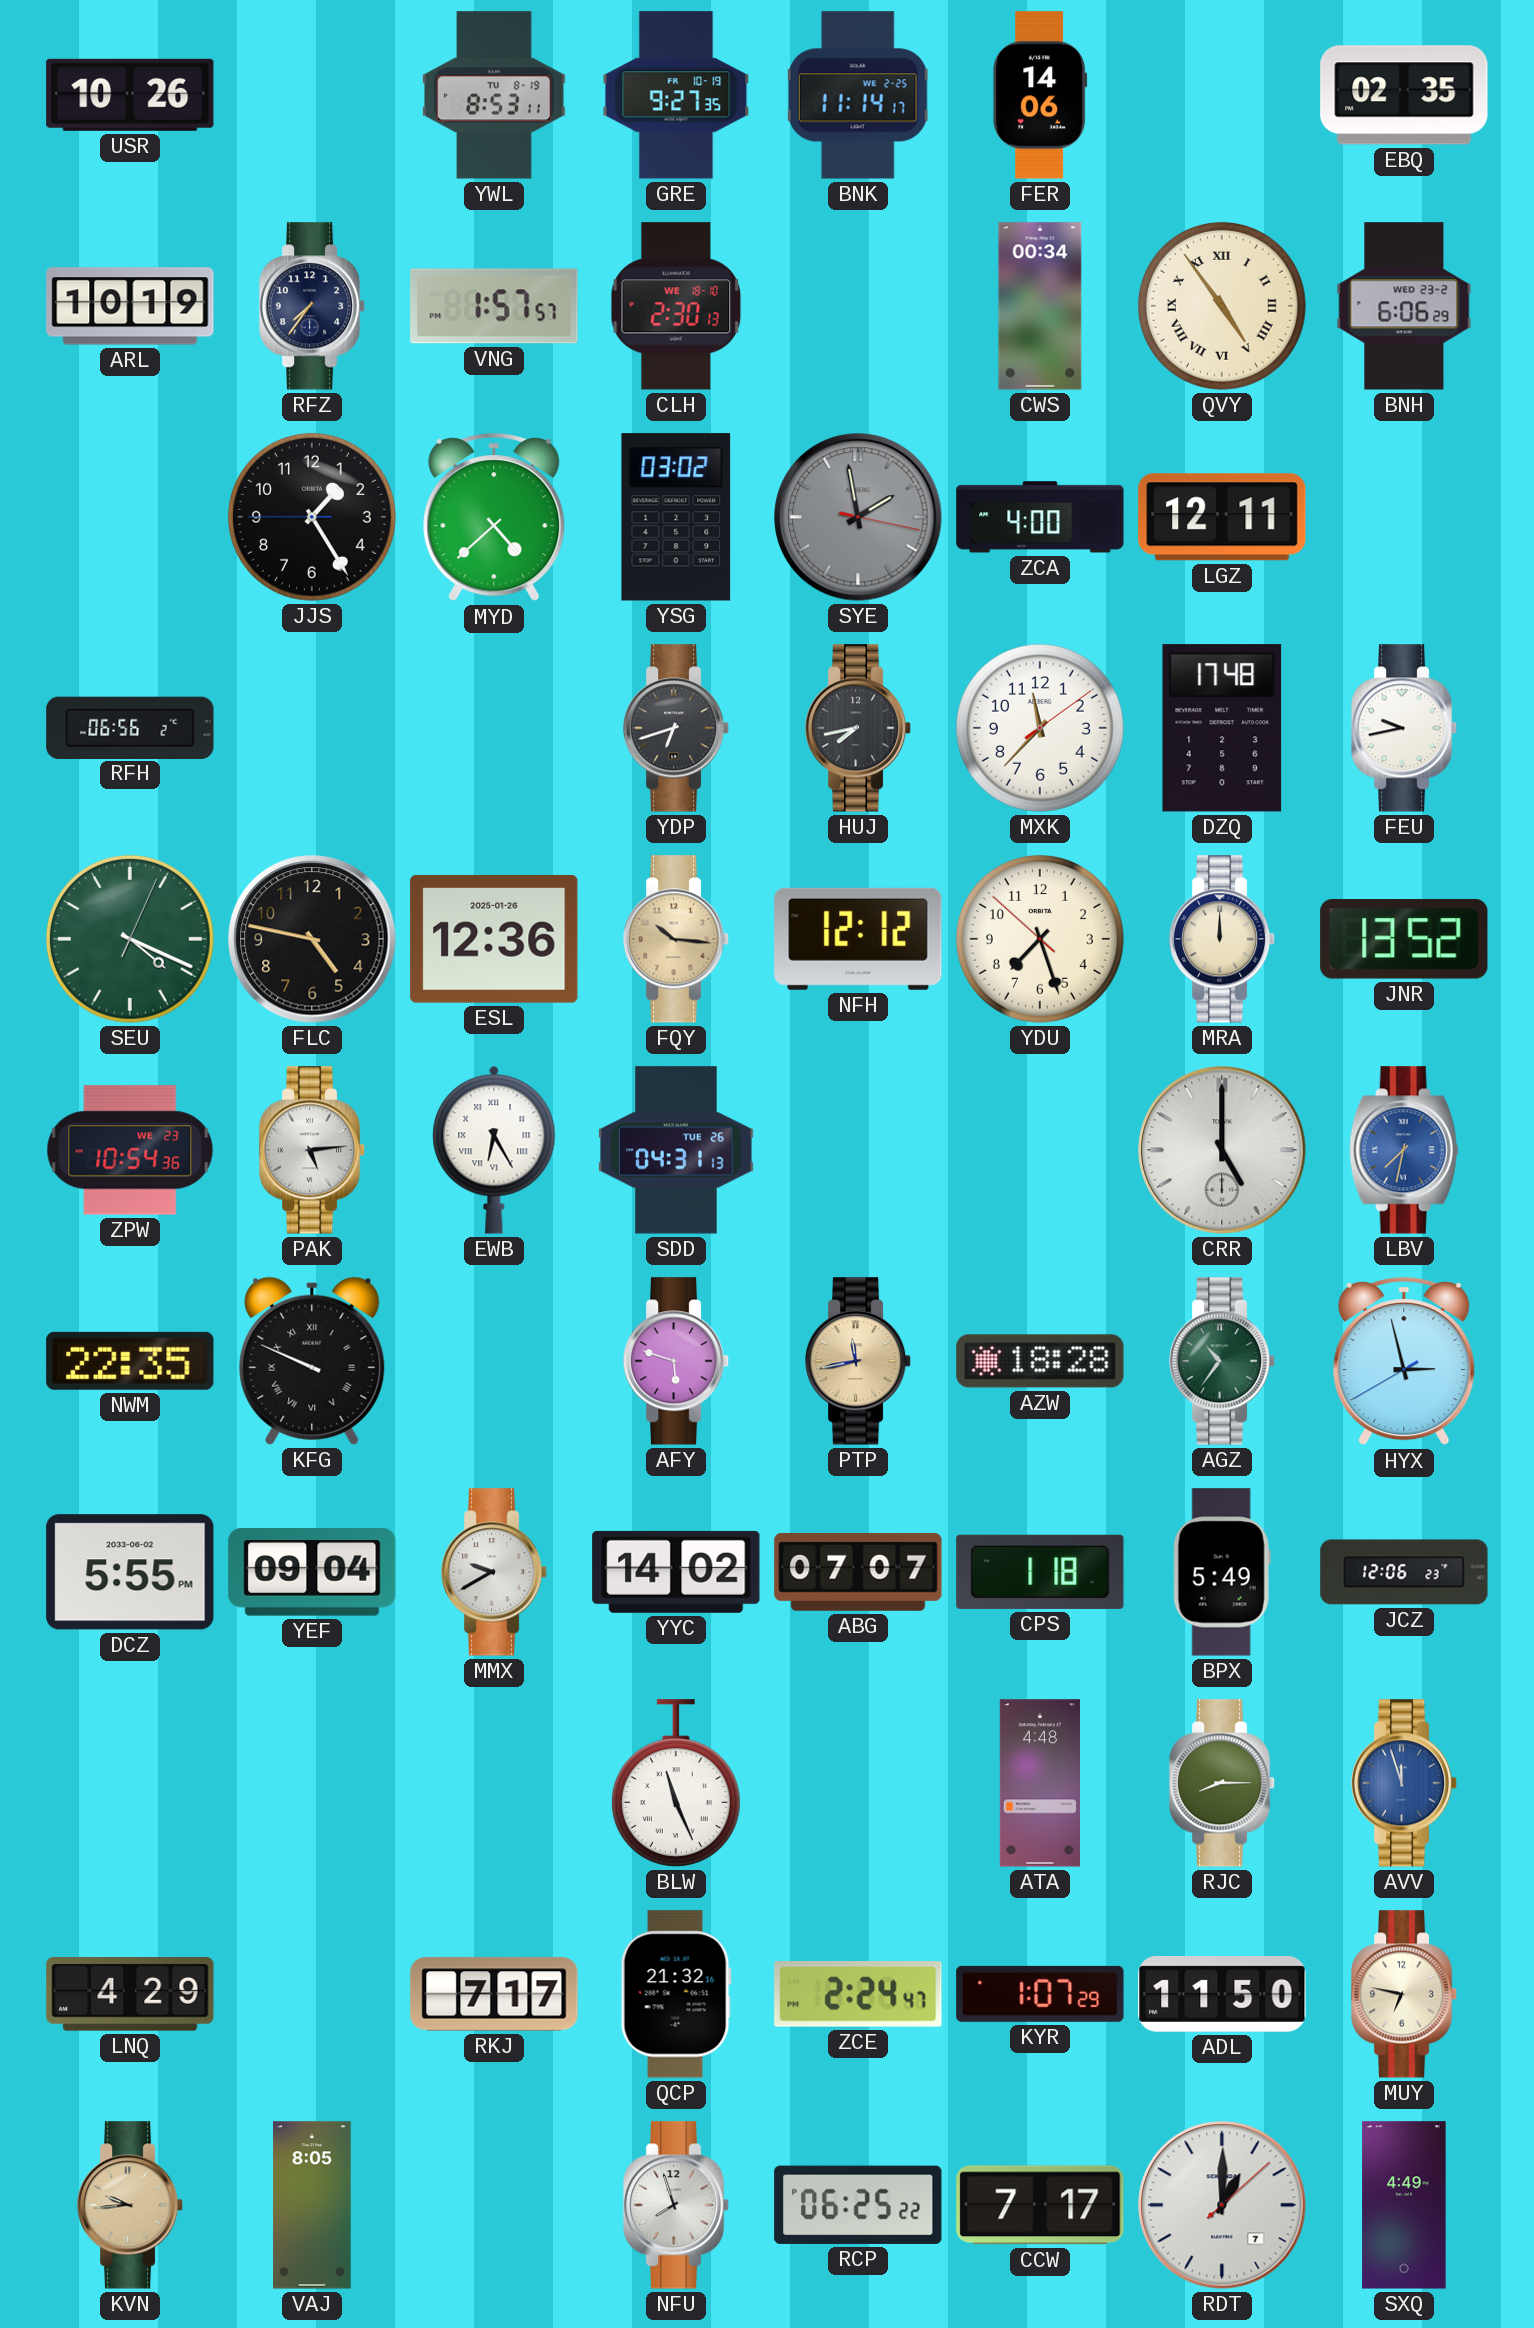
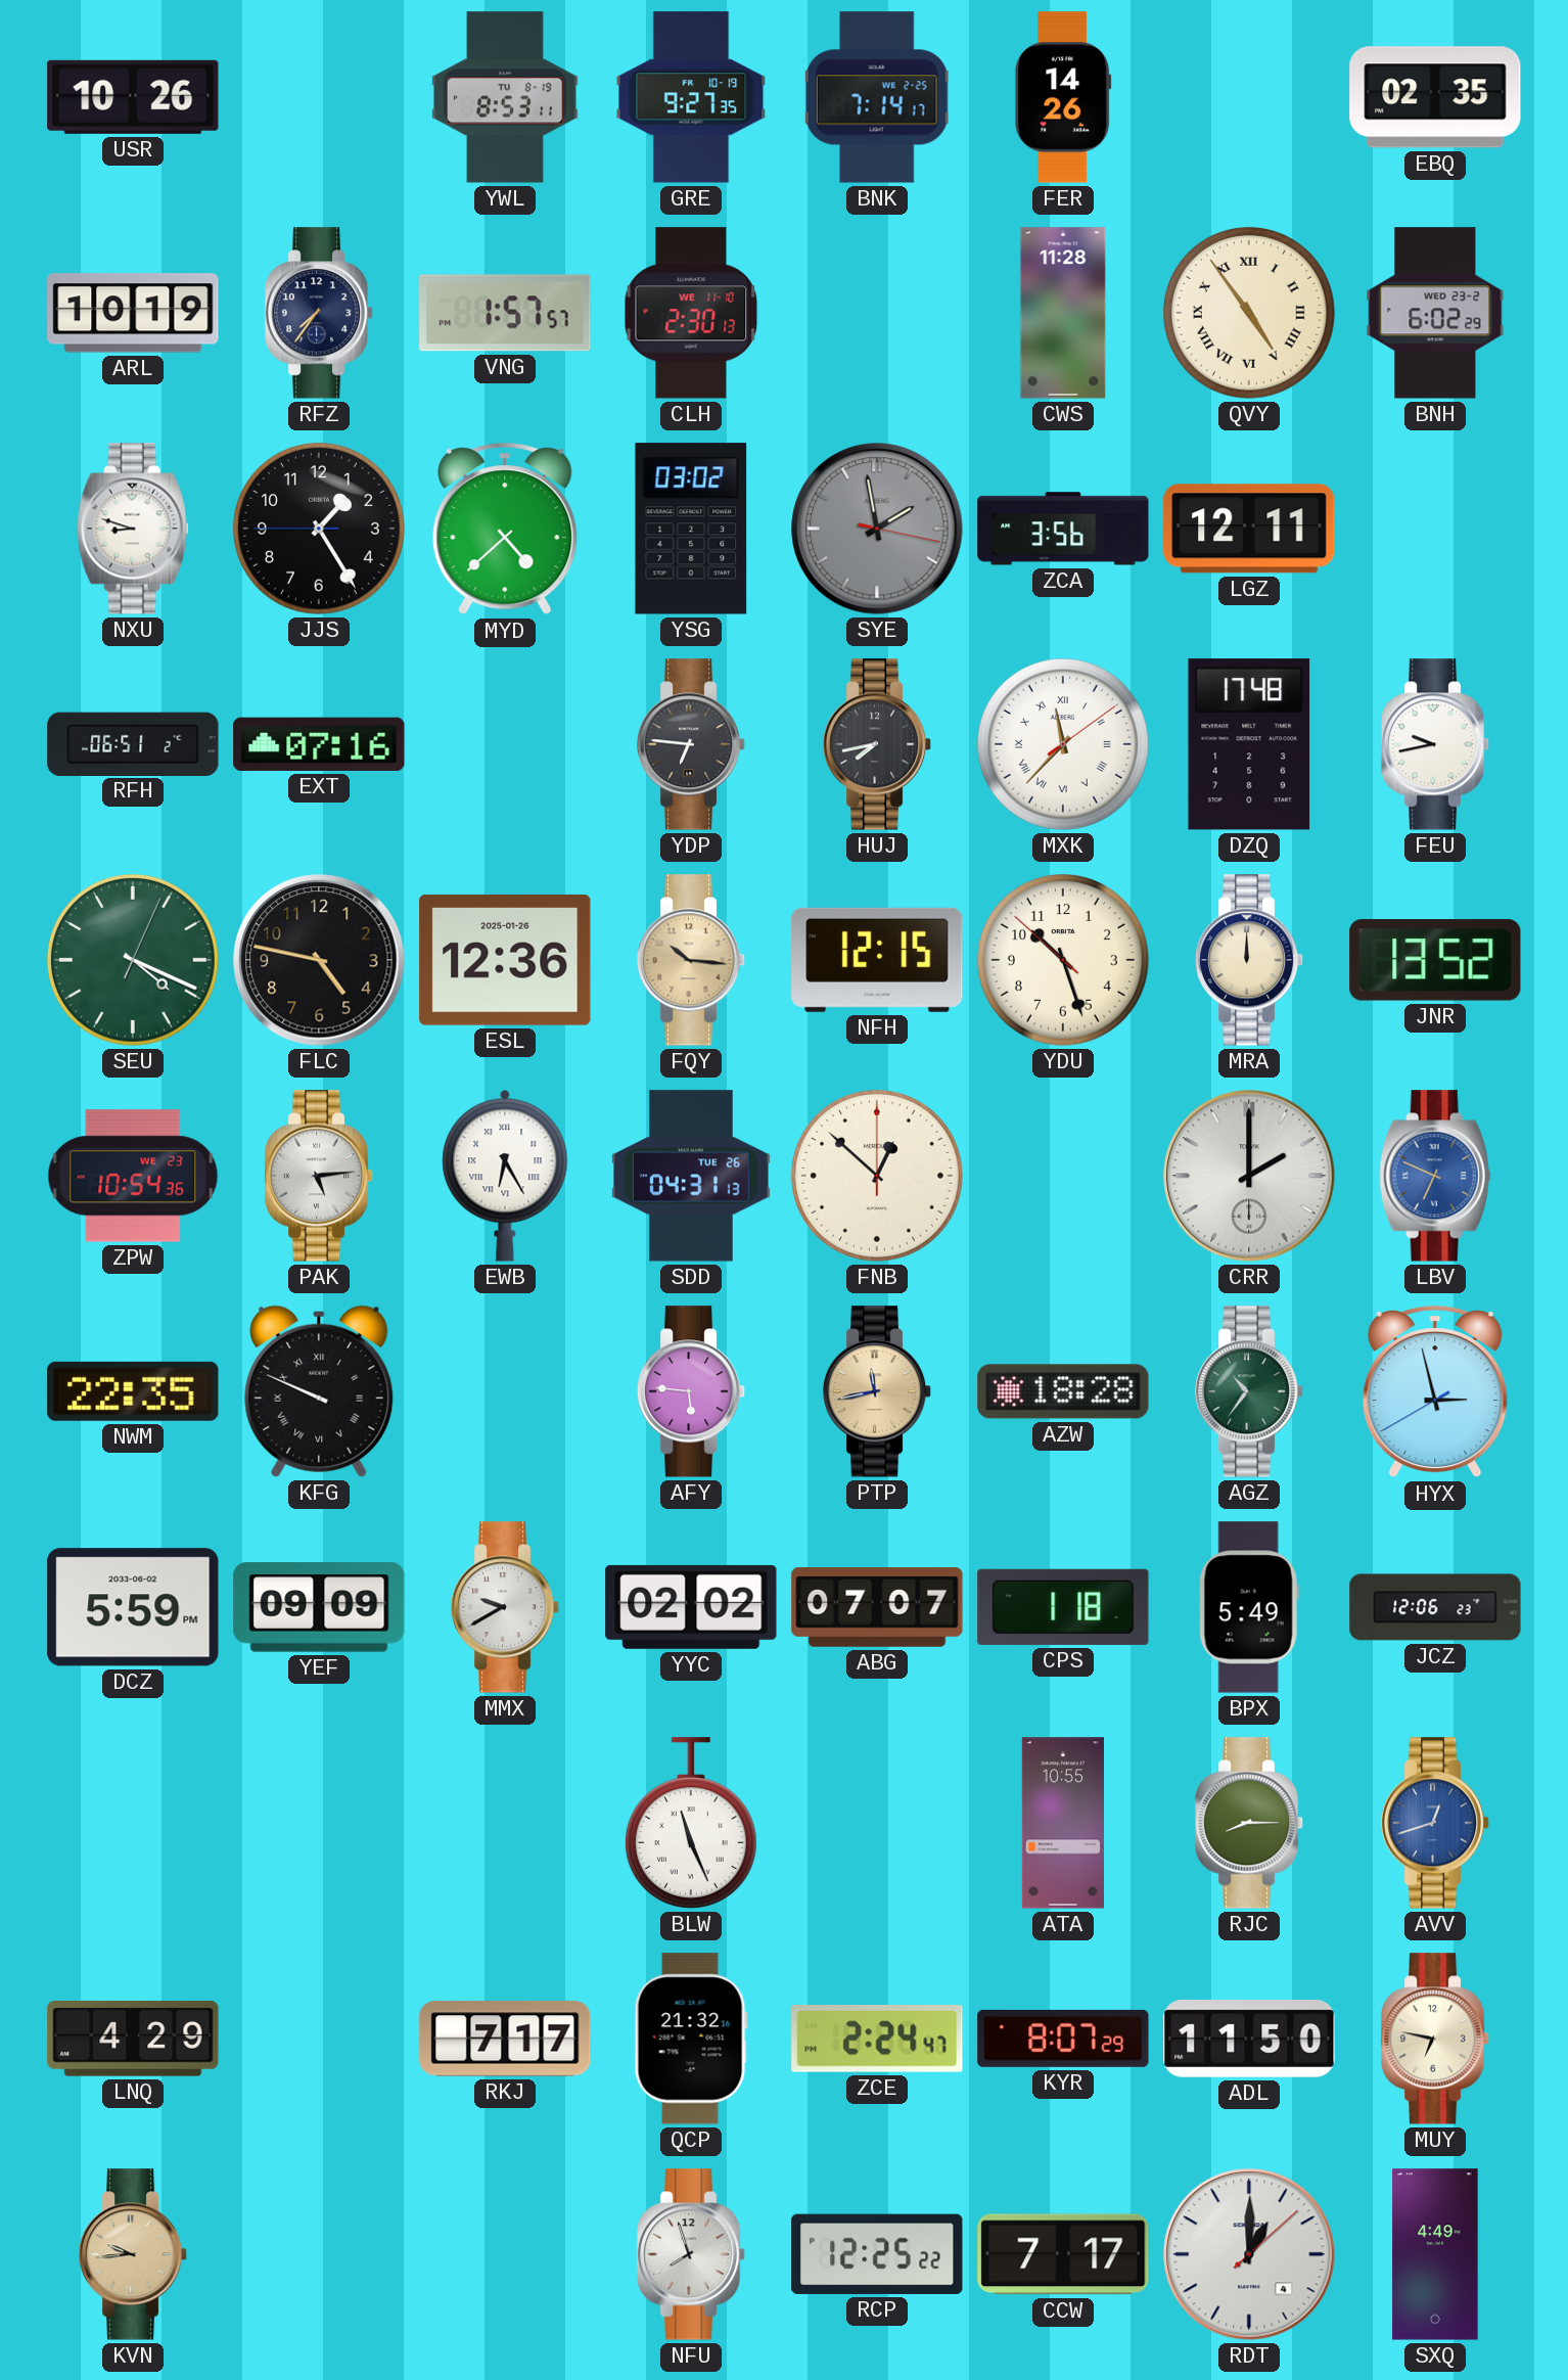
BNK: 11:14 -> 7:14 (877, 97)
FER: 14:06 -> 14:26 (1063, 97)
CLH date: WE 18-10 -> WE 11-10 (691, 313)
CWS: 00:34 -> 11:28 (1063, 313)
BNH: 6:06 -> 6:02 (1435, 313)
NXU: none -> 8:48 (133, 529)
ZCA: 4:00 -> 3:56 (1063, 529)
RFH: 06:56 -> 06:51 (133, 743)
EXT: none -> 07:16 (319, 744)
YDP: 6:42 -> 6:46 (691, 744)
MXK numerals: Arabic -> Roman (1063, 744)
NFH: 12:12 -> 12:15 (877, 960)
YDU: 7:26 -> 10:26 (1063, 960)
FNB: none -> 12:52 (877, 1176)
CRR: 5:00 -> 2:00 (1249, 1176)
LBV: 7:32 -> 6:49 (1435, 1176)
AFY: 5:48 -> 5:46 (691, 1391)
DCZ: 5:55 -> 5:59 (133, 1607)
YEF: 09:04 -> 09:09 (319, 1607)
YYC: 14:02 -> 02:02 (691, 1607)
ATA: 4:48 -> 10:55 (1063, 1823)
AVV: 11:57 -> 12:42 (1435, 1823)
KYR: 1:07 -> 8:07 (1063, 2039)
VAJ: 8:05 -> none (312, 2205)
RCP: 06:25 -> 12:25 (877, 2254)
RDT date: 7 -> 4 (1249, 2254)
